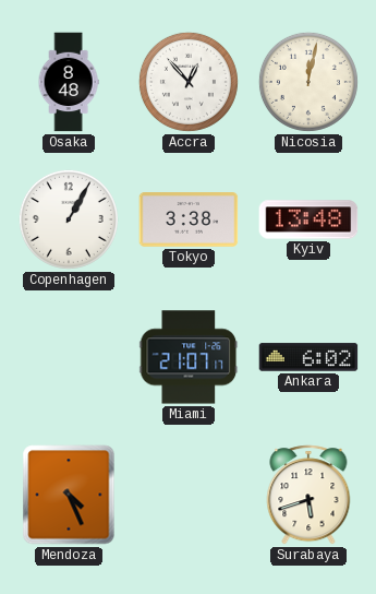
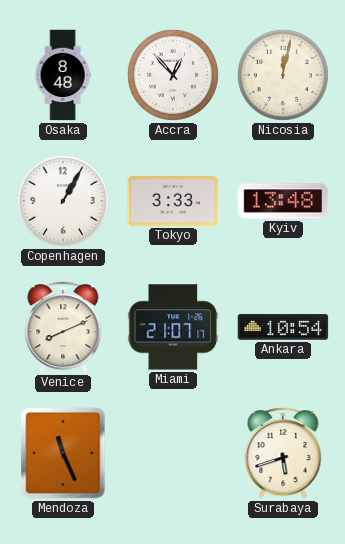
Tokyo: 3:38 -> 3:33 (173, 202)
Venice: none -> 8:11 (63, 327)
Ankara: 6:02 -> 10:54 (283, 327)
Mendoza: 4:26 -> 11:26 (63, 453)
